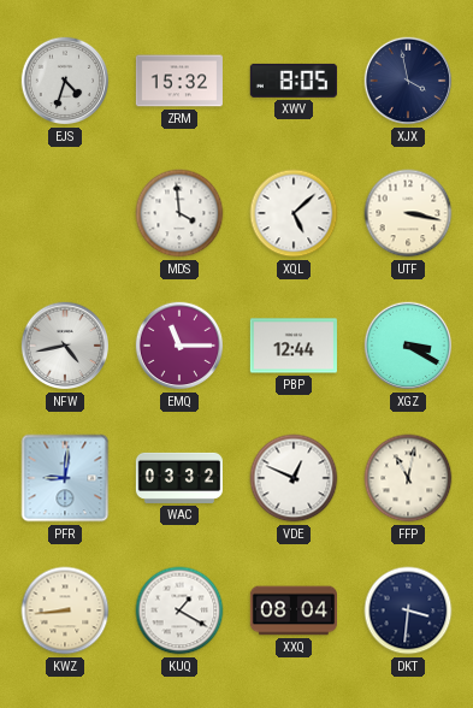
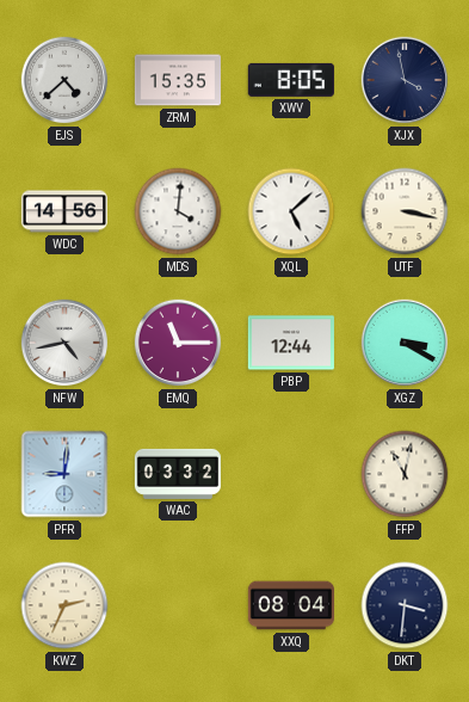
EJS: 4:33 -> 4:38 (64, 80)
ZRM: 15:32 -> 15:35 (178, 80)
WDC: none -> 14:56 (64, 211)
MDS: 3:59 -> 4:01 (178, 211)
VDE: 12:49 -> none (294, 478)
KWZ: 8:44 -> 2:34 (64, 605)
KUQ: 1:20 -> none (179, 610)
